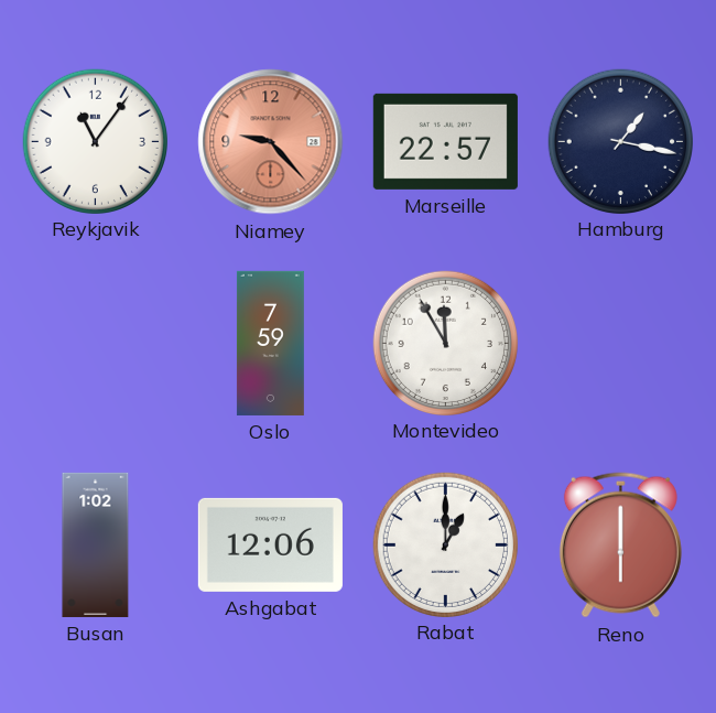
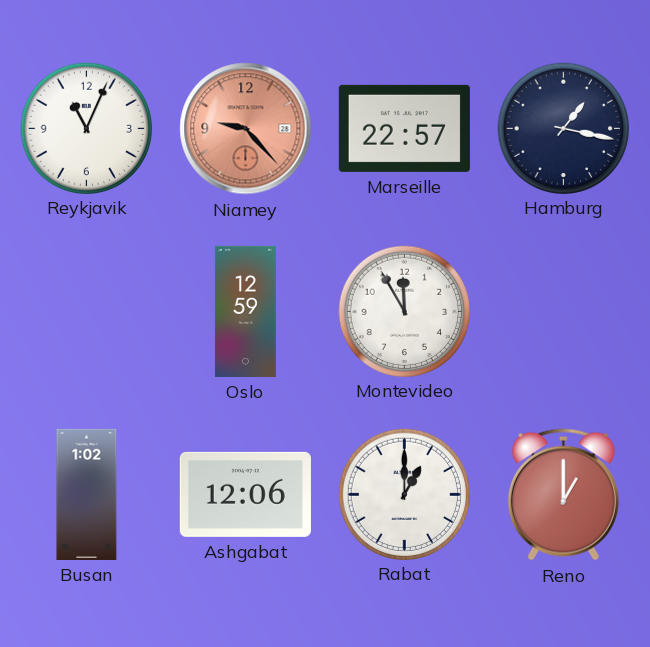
Reykjavik: 11:06 -> 11:04 (86, 128)
Oslo: 7:59 -> 12:59 (245, 311)
Reno: 6:00 -> 1:00 (563, 495)
